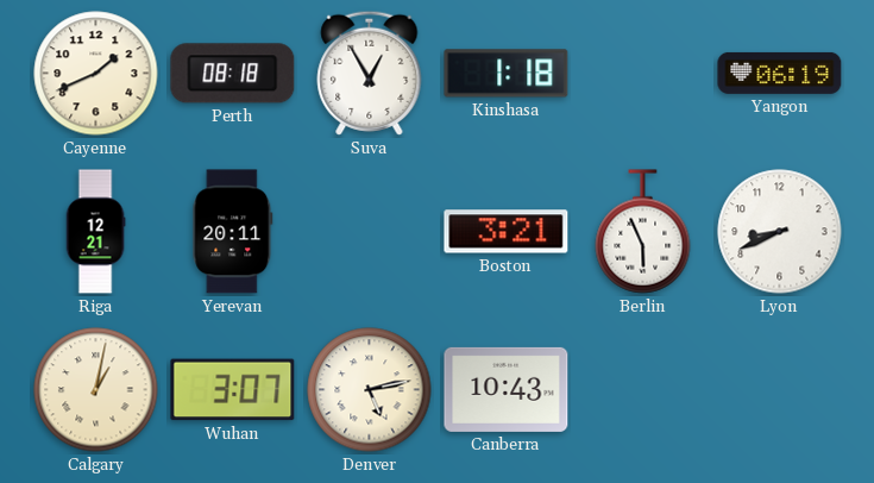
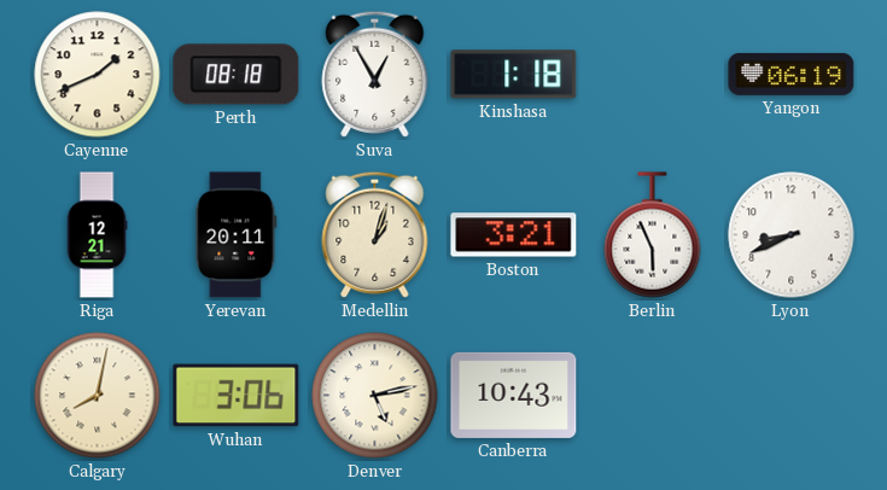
Medellin: none -> 1:03 (375, 234)
Calgary: 1:02 -> 8:02 (98, 396)
Wuhan: 3:07 -> 3:06 (237, 396)
